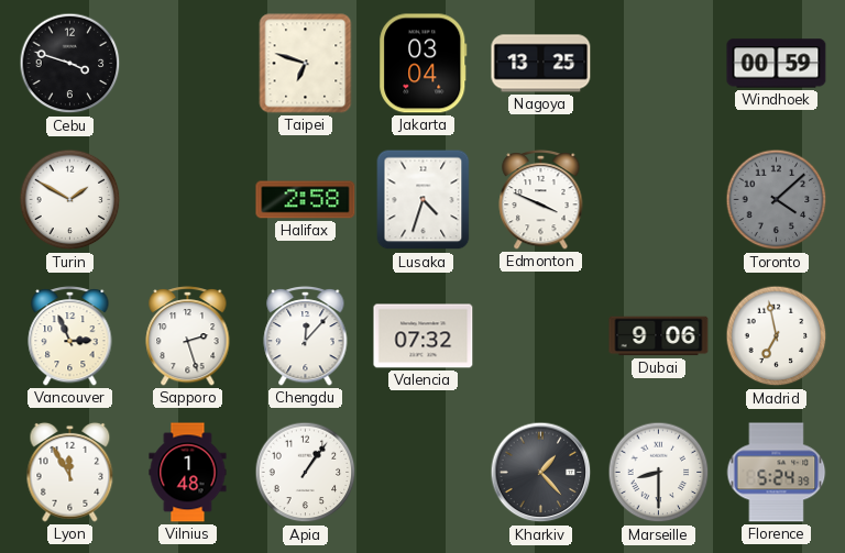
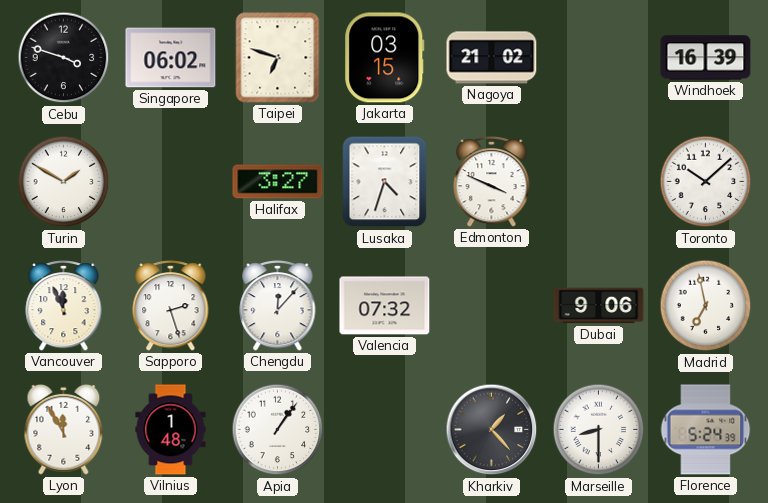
Singapore: none -> 06:02 (171, 58)
Jakarta: 03:04 -> 03:15 (385, 58)
Nagoya: 13:25 -> 21:02 (492, 58)
Windhoek: 00:59 -> 16:39 (706, 58)
Halifax: 2:58 -> 3:27 (278, 182)
Toronto: 4:08 -> 10:08 (706, 182)
Toronto dial: grey -> white (706, 182)
Vancouver: 2:56 -> 11:56 (64, 305)
